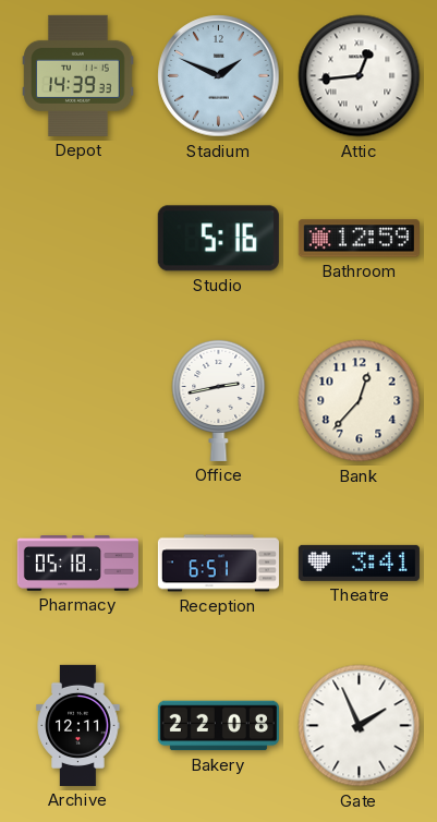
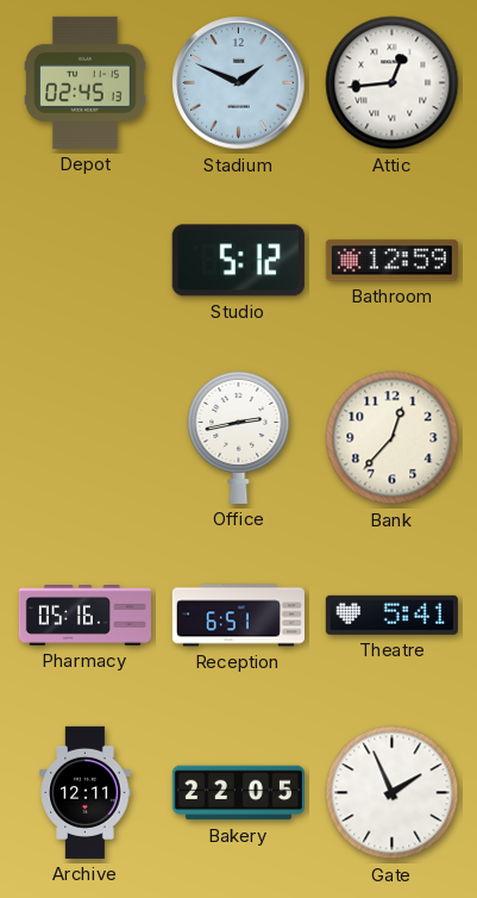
Depot: 14:39 -> 02:45 (86, 82)
Studio: 5:16 -> 5:12 (238, 261)
Pharmacy: 05:18 -> 05:16 (84, 616)
Theatre: 3:41 -> 5:41 (391, 615)
Bakery: 22:08 -> 22:05 (238, 793)
